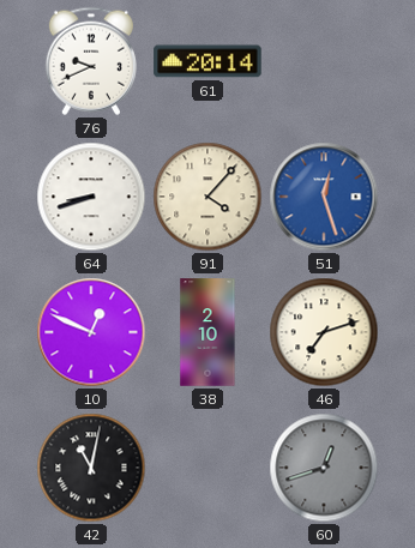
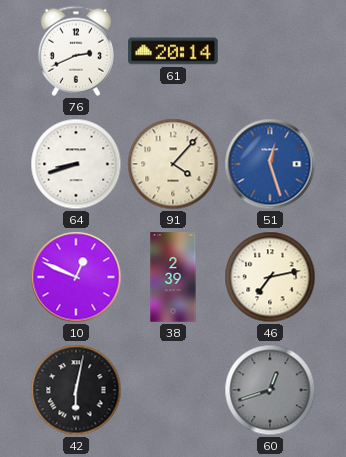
76: 9:41 -> 2:41 (76, 51)
38: 2:10 -> 2:39 (173, 277)
46: 7:12 -> 7:13 (270, 277)
42: 11:02 -> 6:02 (76, 390)
